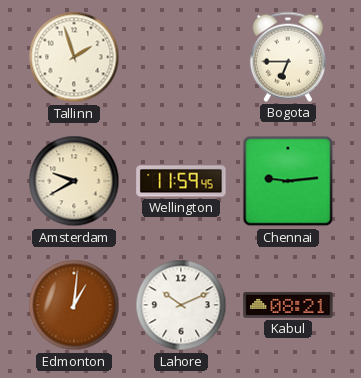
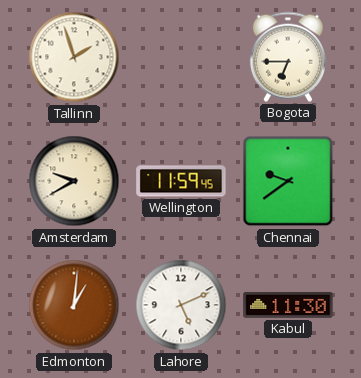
Chennai: 9:14 -> 9:39 (288, 181)
Lahore: 10:11 -> 5:11 (181, 305)
Kabul: 08:21 -> 11:30 (288, 305)
